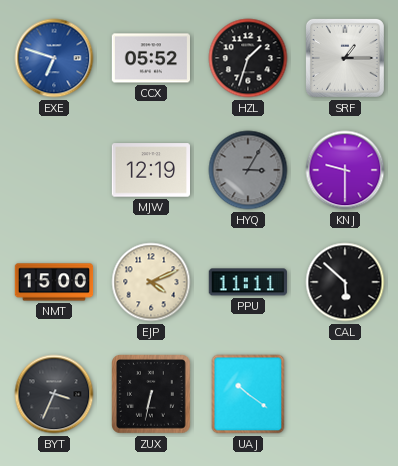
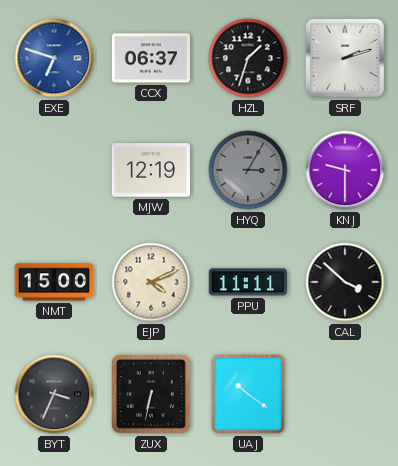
CCX: 05:52 -> 06:37 (150, 58)
SRF: 1:15 -> 2:12 (345, 58)
CAL: 5:52 -> 3:52 (345, 282)
